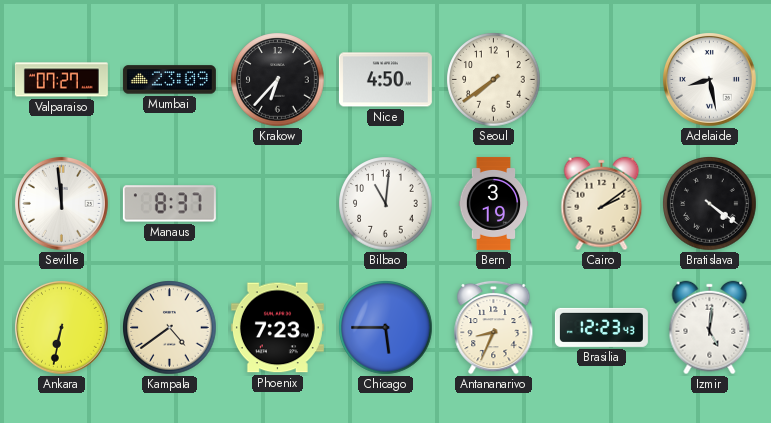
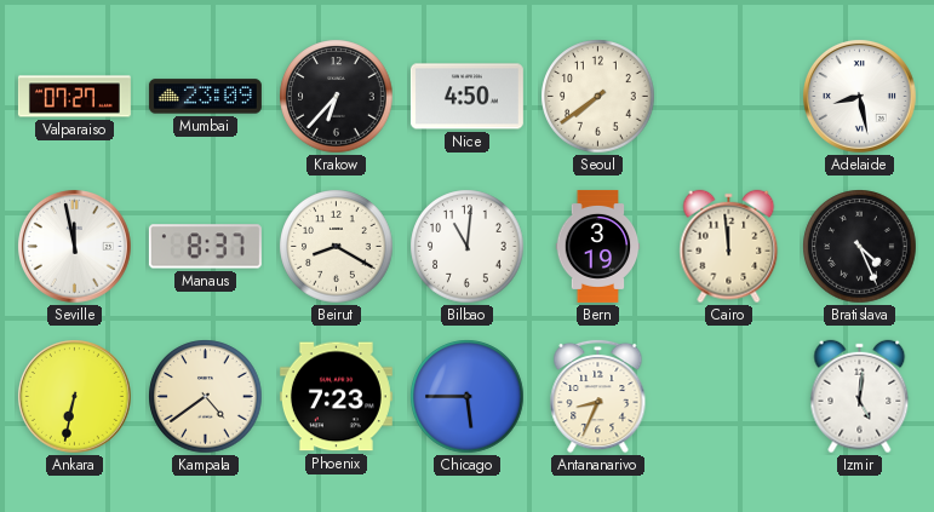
Seville: 11:59 -> 11:58 (75, 247)
Beirut: none -> 8:20 (337, 247)
Cairo: 2:09 -> 11:59 (729, 247)
Bratislava: 4:21 -> 4:26 (860, 247)
Brasilia: 12:23 -> none (601, 327)
